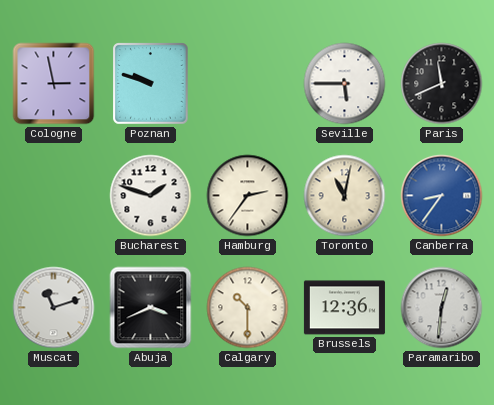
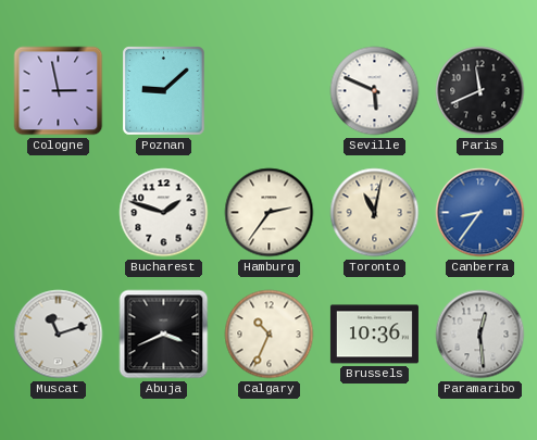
Poznan: 9:48 -> 9:08 (164, 91)
Seville: 5:45 -> 5:49 (375, 91)
Calgary: 10:30 -> 10:34 (270, 335)
Brussels: 12:36 -> 10:36 (374, 335)
Paramaribo: 12:31 -> 12:29 (480, 335)
